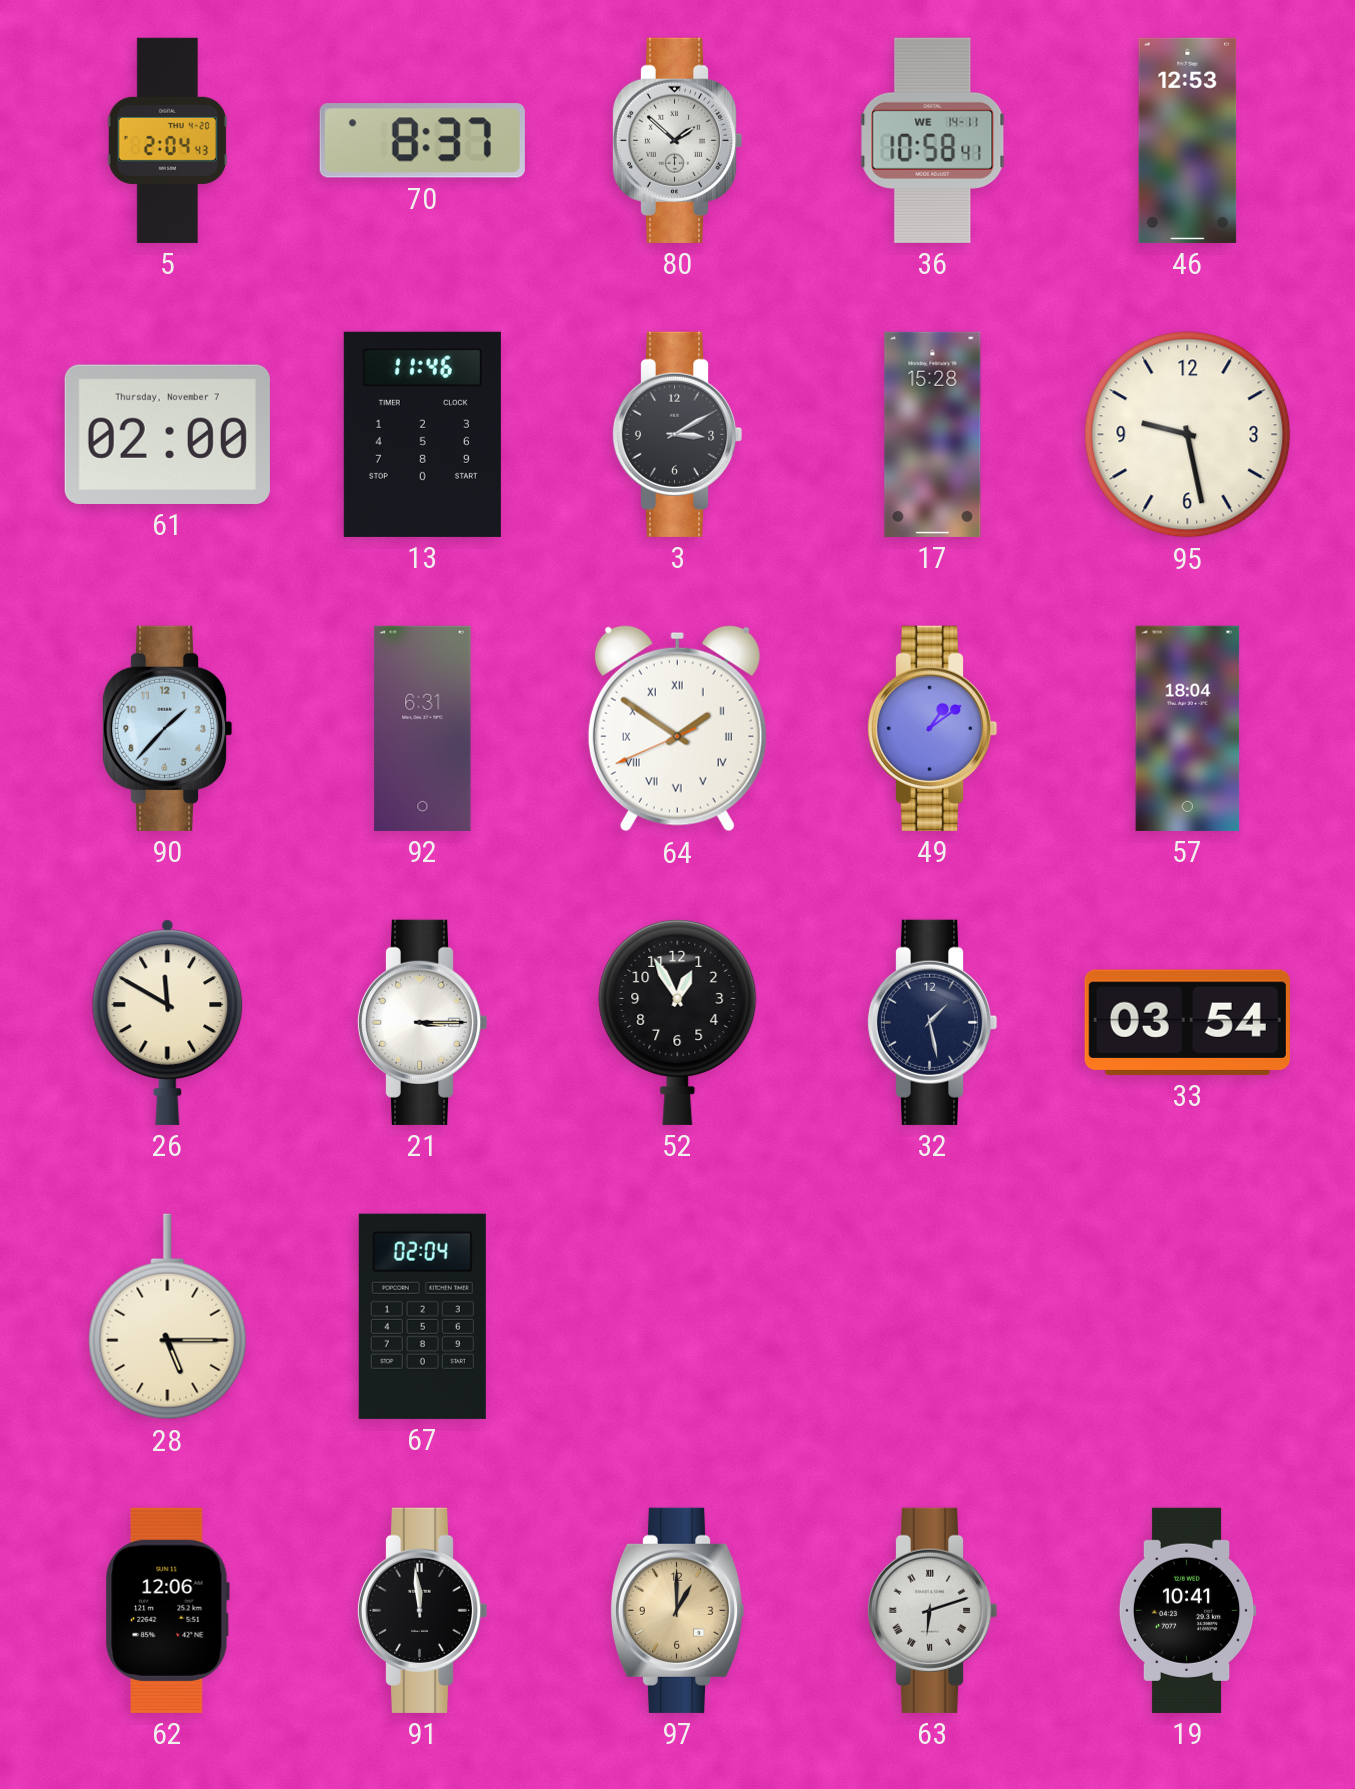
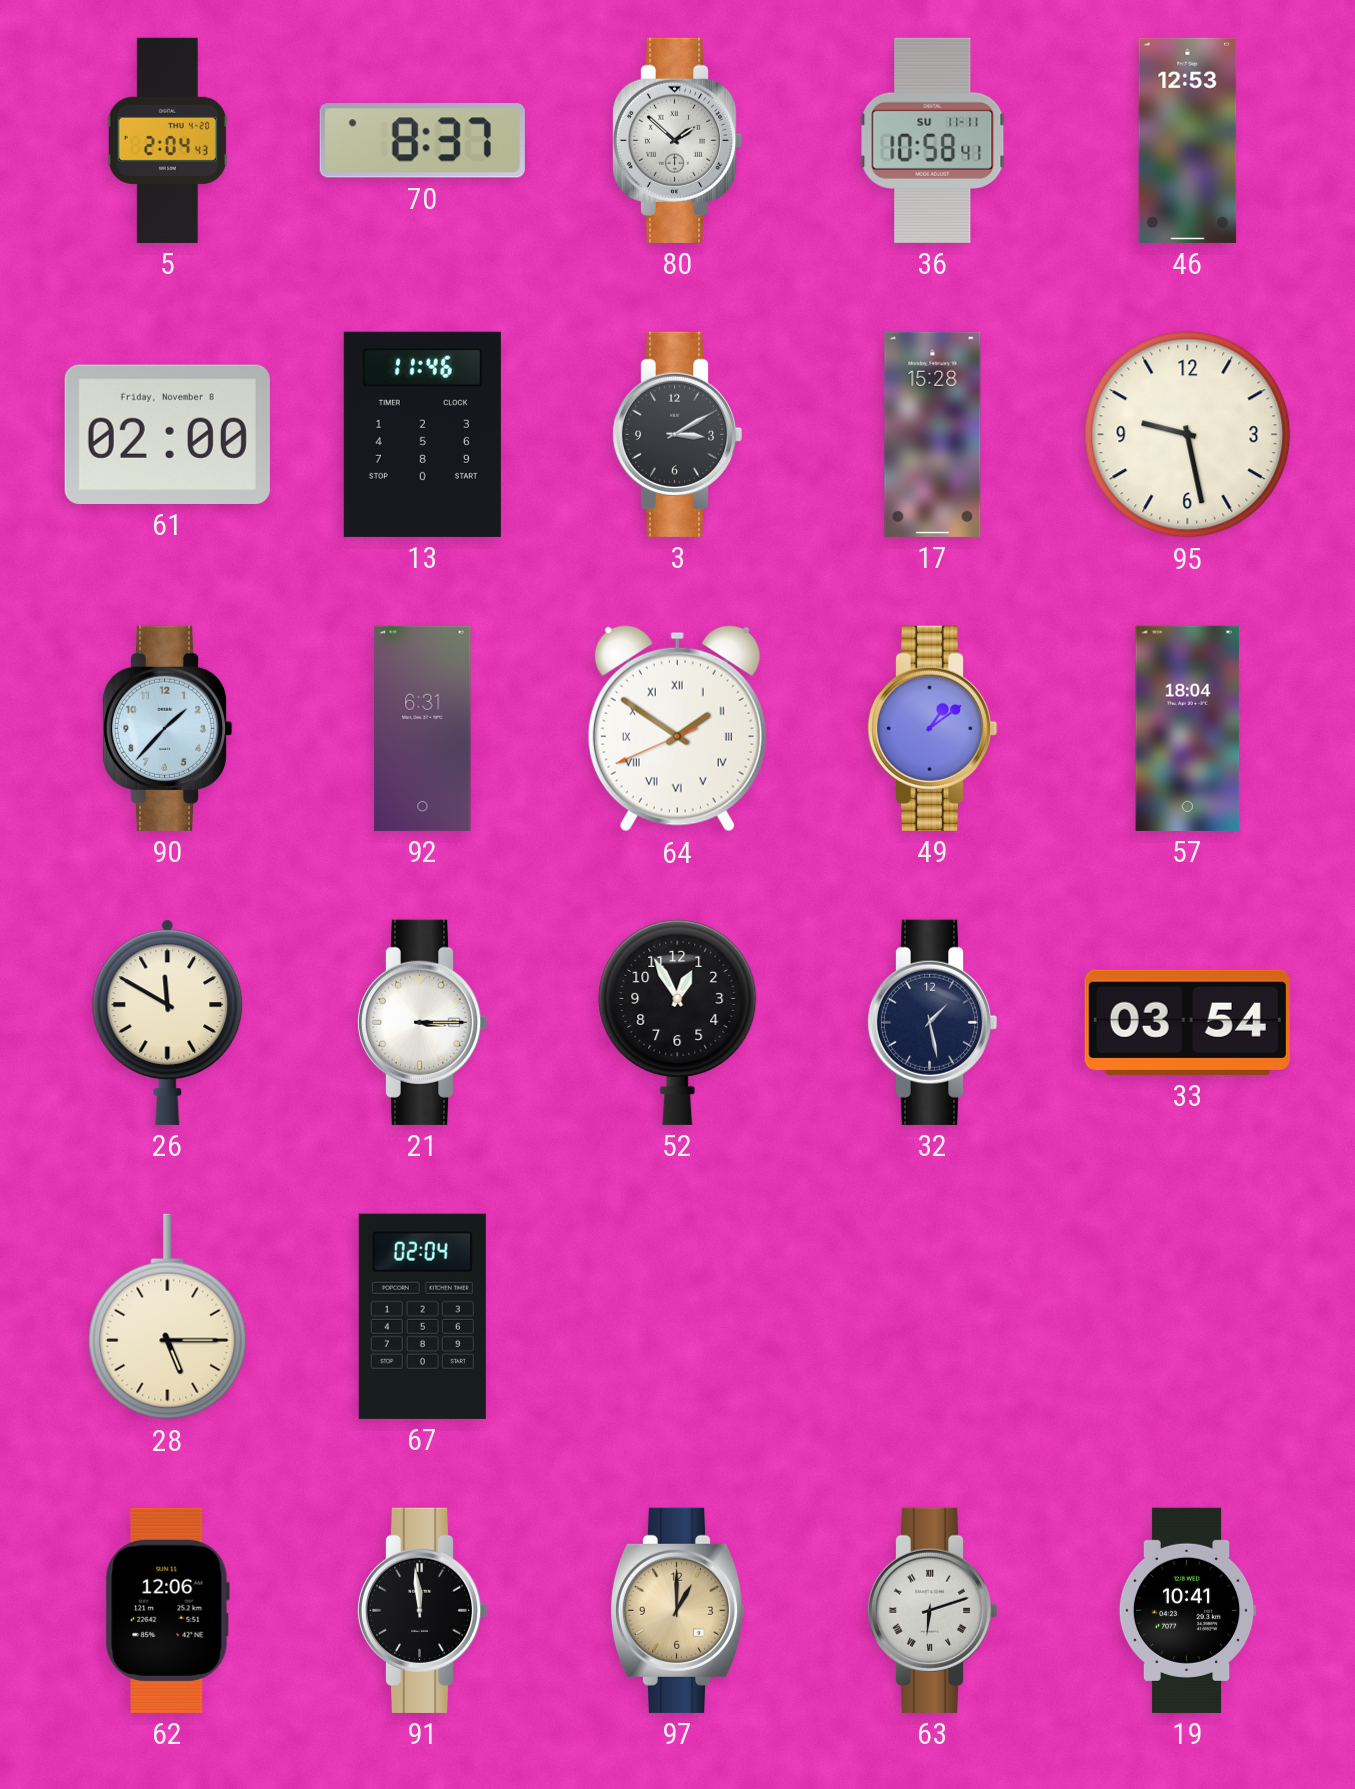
36 date: WE 14-11 -> SU 11-11 (933, 140)
61 date: Thursday, November 7 -> Friday, November 8 (167, 434)
